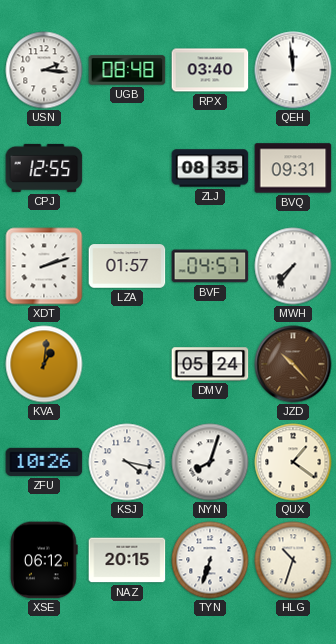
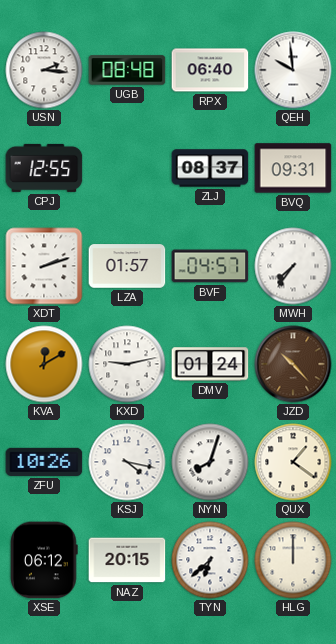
RPX: 03:40 -> 06:40 (210, 70)
QEH: 11:59 -> 9:59 (293, 70)
ZLJ: 08:35 -> 08:37 (210, 168)
KVA: 1:01 -> 12:10 (44, 364)
KXD: none -> 9:13 (127, 364)
DMV: 05:24 -> 01:24 (210, 364)
TYN: 6:33 -> 6:38 (210, 560)
HLG: 10:33 -> 12:00 (293, 560)
